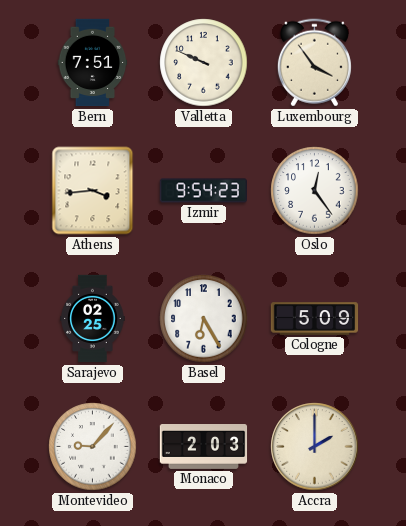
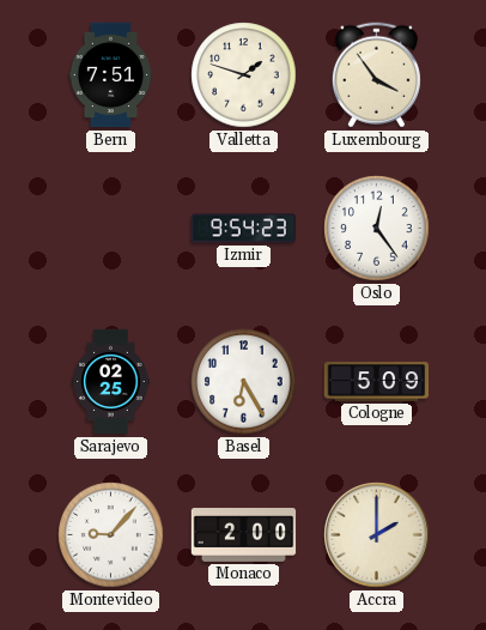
Valletta: 9:49 -> 1:48 (244, 75)
Athens: 3:44 -> none (93, 191)
Monaco: 2:03 -> 2:00 (244, 535)
